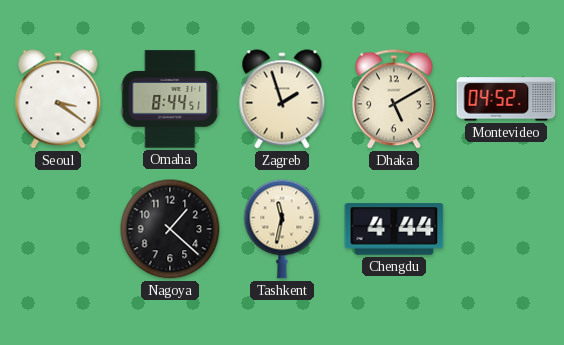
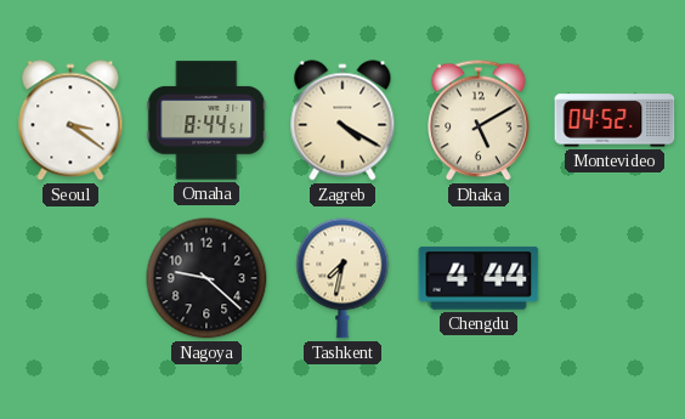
Zagreb: 1:57 -> 4:20 (342, 120)
Nagoya: 1:22 -> 9:22 (206, 278)
Tashkent: 11:32 -> 7:32 (342, 278)
